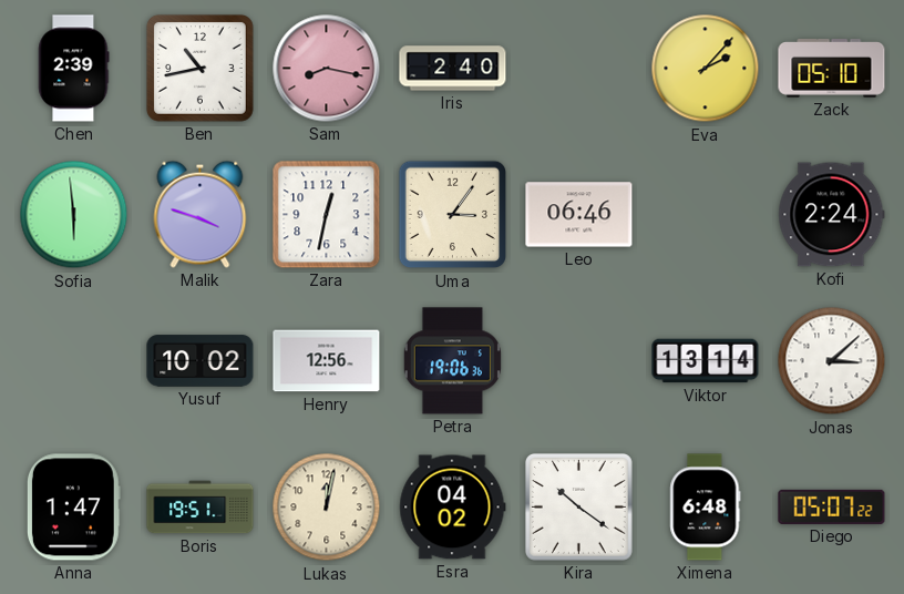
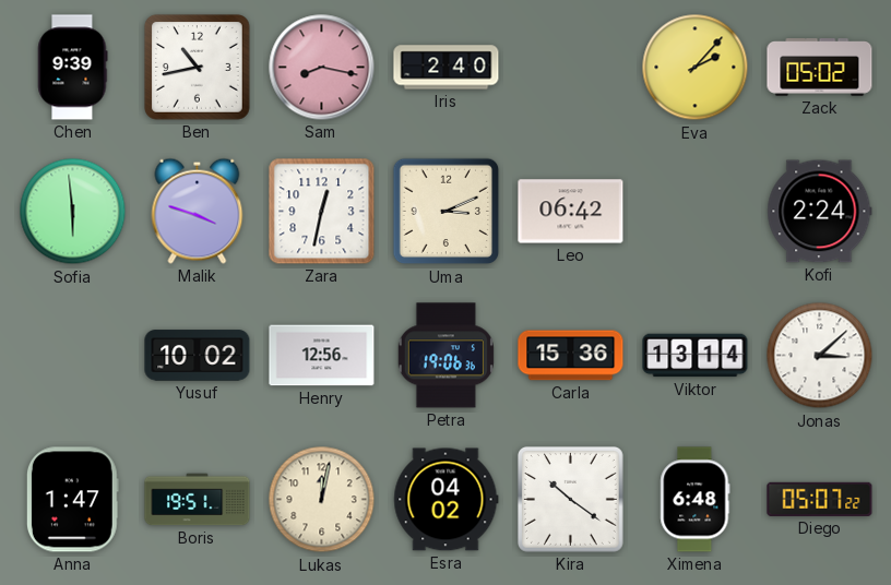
Chen: 2:39 -> 9:39 (72, 68)
Zack: 05:10 -> 05:02 (820, 68)
Uma: 3:06 -> 3:11 (447, 212)
Leo: 06:46 -> 06:42 (571, 212)
Carla: none -> 15:36 (571, 356)
